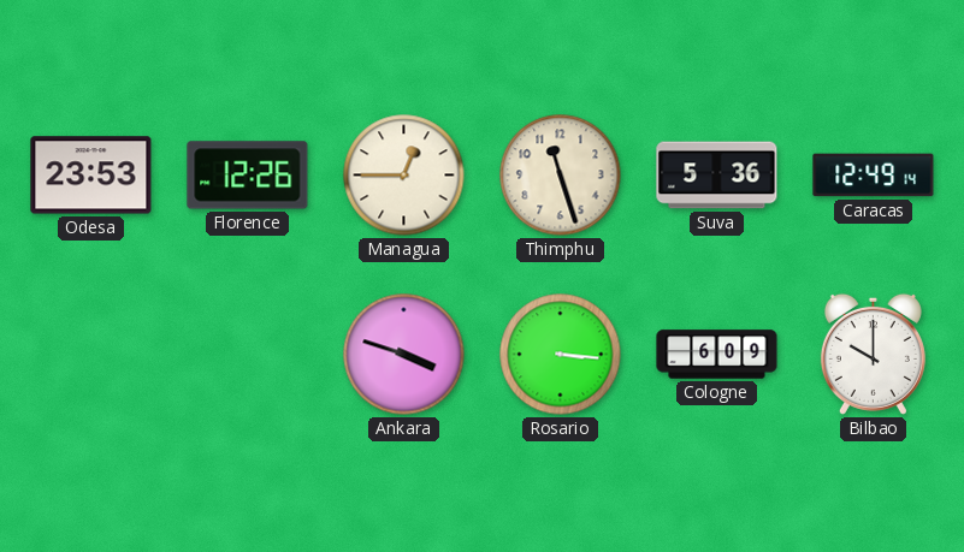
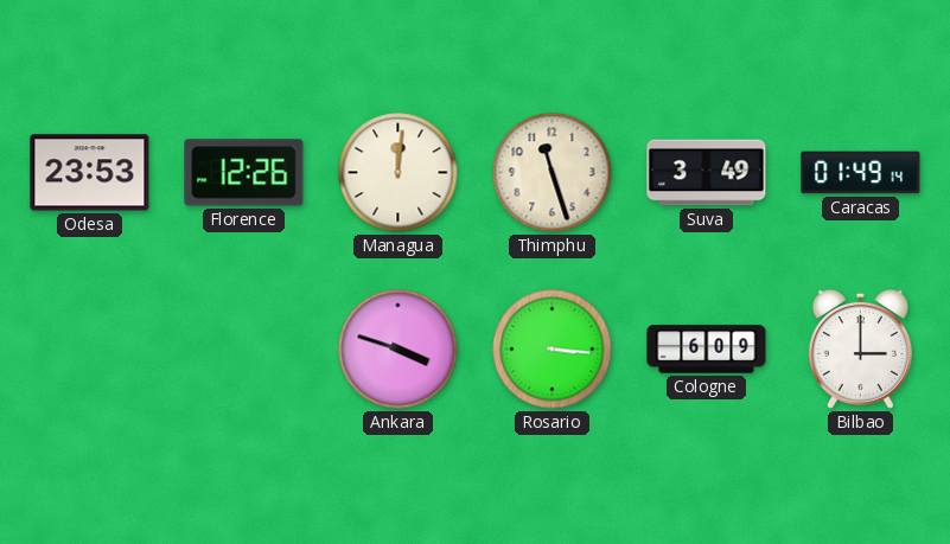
Managua: 12:45 -> 12:01 (399, 173)
Suva: 5:36 -> 3:49 (707, 173)
Caracas: 12:49 -> 01:49 (861, 173)
Bilbao: 10:00 -> 3:00 (860, 348)
